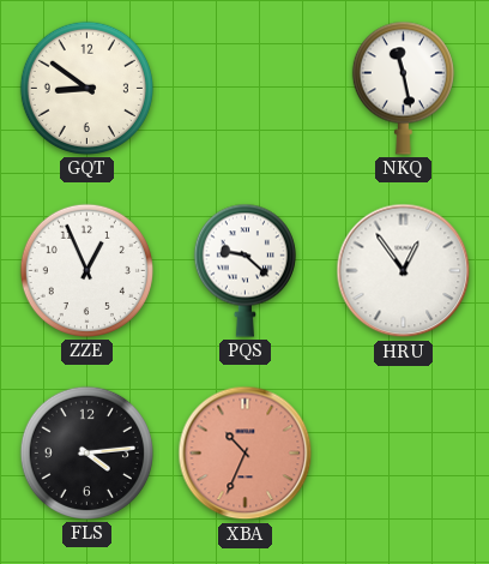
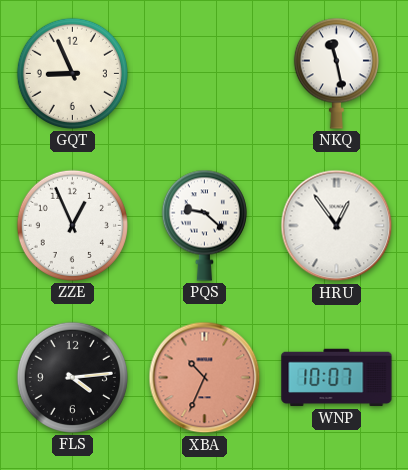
GQT: 8:51 -> 8:56 (72, 73)
WNP: none -> 10:07 (337, 378)
